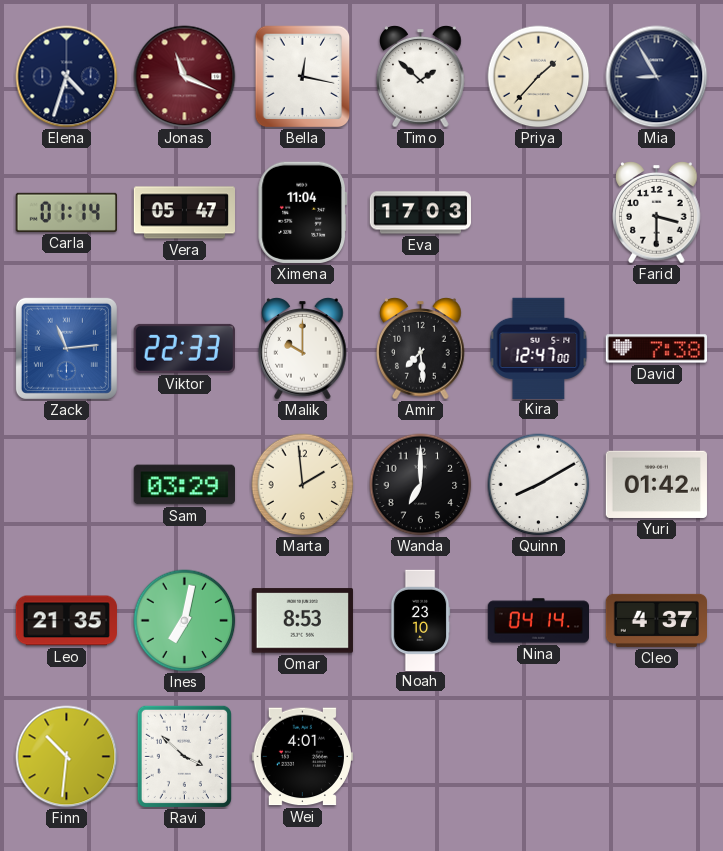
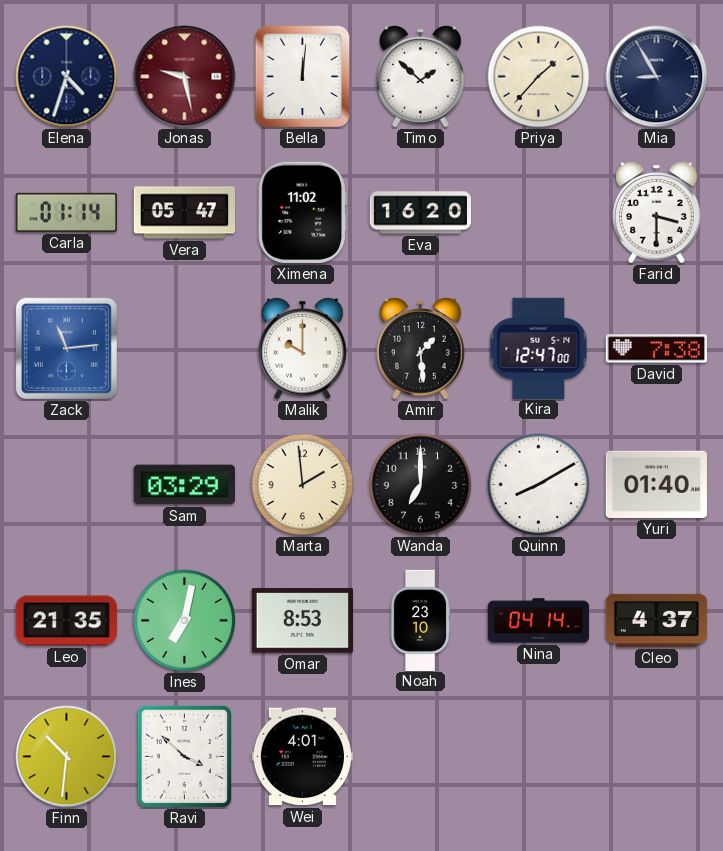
Jonas: 11:19 -> 9:28 (185, 77)
Bella: 12:17 -> 12:01 (303, 77)
Ximena: 11:04 -> 11:02 (302, 212)
Eva: 17:03 -> 16:20 (421, 213)
Viktor: 22:33 -> none (184, 348)
Amir: 7:29 -> 1:29 (421, 349)
Yuri: 01:42 -> 01:40 (656, 484)
